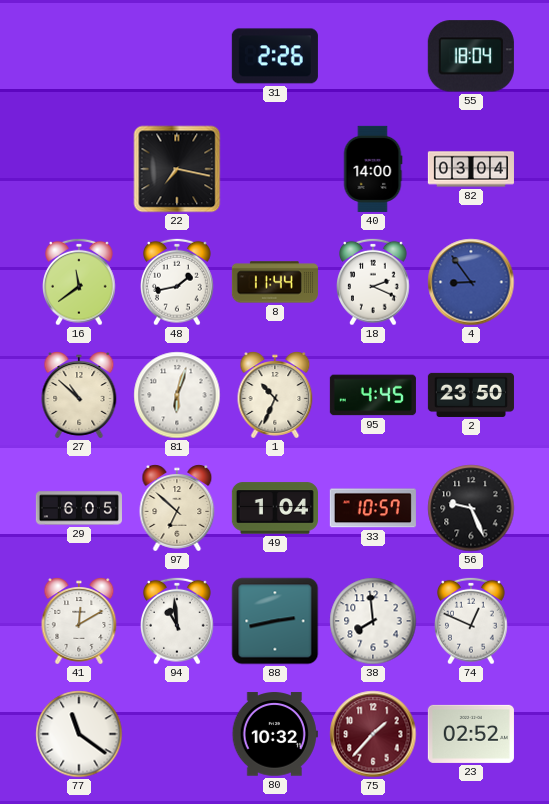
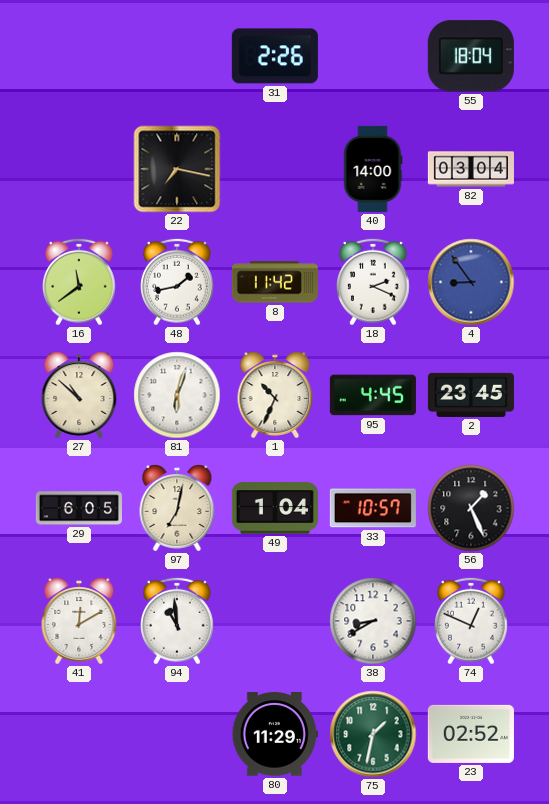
8: 11:44 -> 11:42 (275, 282)
2: 23:50 -> 23:45 (471, 395)
97: 6:52 -> 7:02 (177, 508)
56: 9:26 -> 1:26 (471, 508)
88: 2:43 -> none (275, 621)
38: 7:59 -> 8:40 (373, 621)
77: 11:21 -> none (79, 734)
80: 10:32 -> 11:29 (275, 734)
75: 1:37 -> 1:32 (373, 734)
75 dial: burgundy -> green (373, 734)
